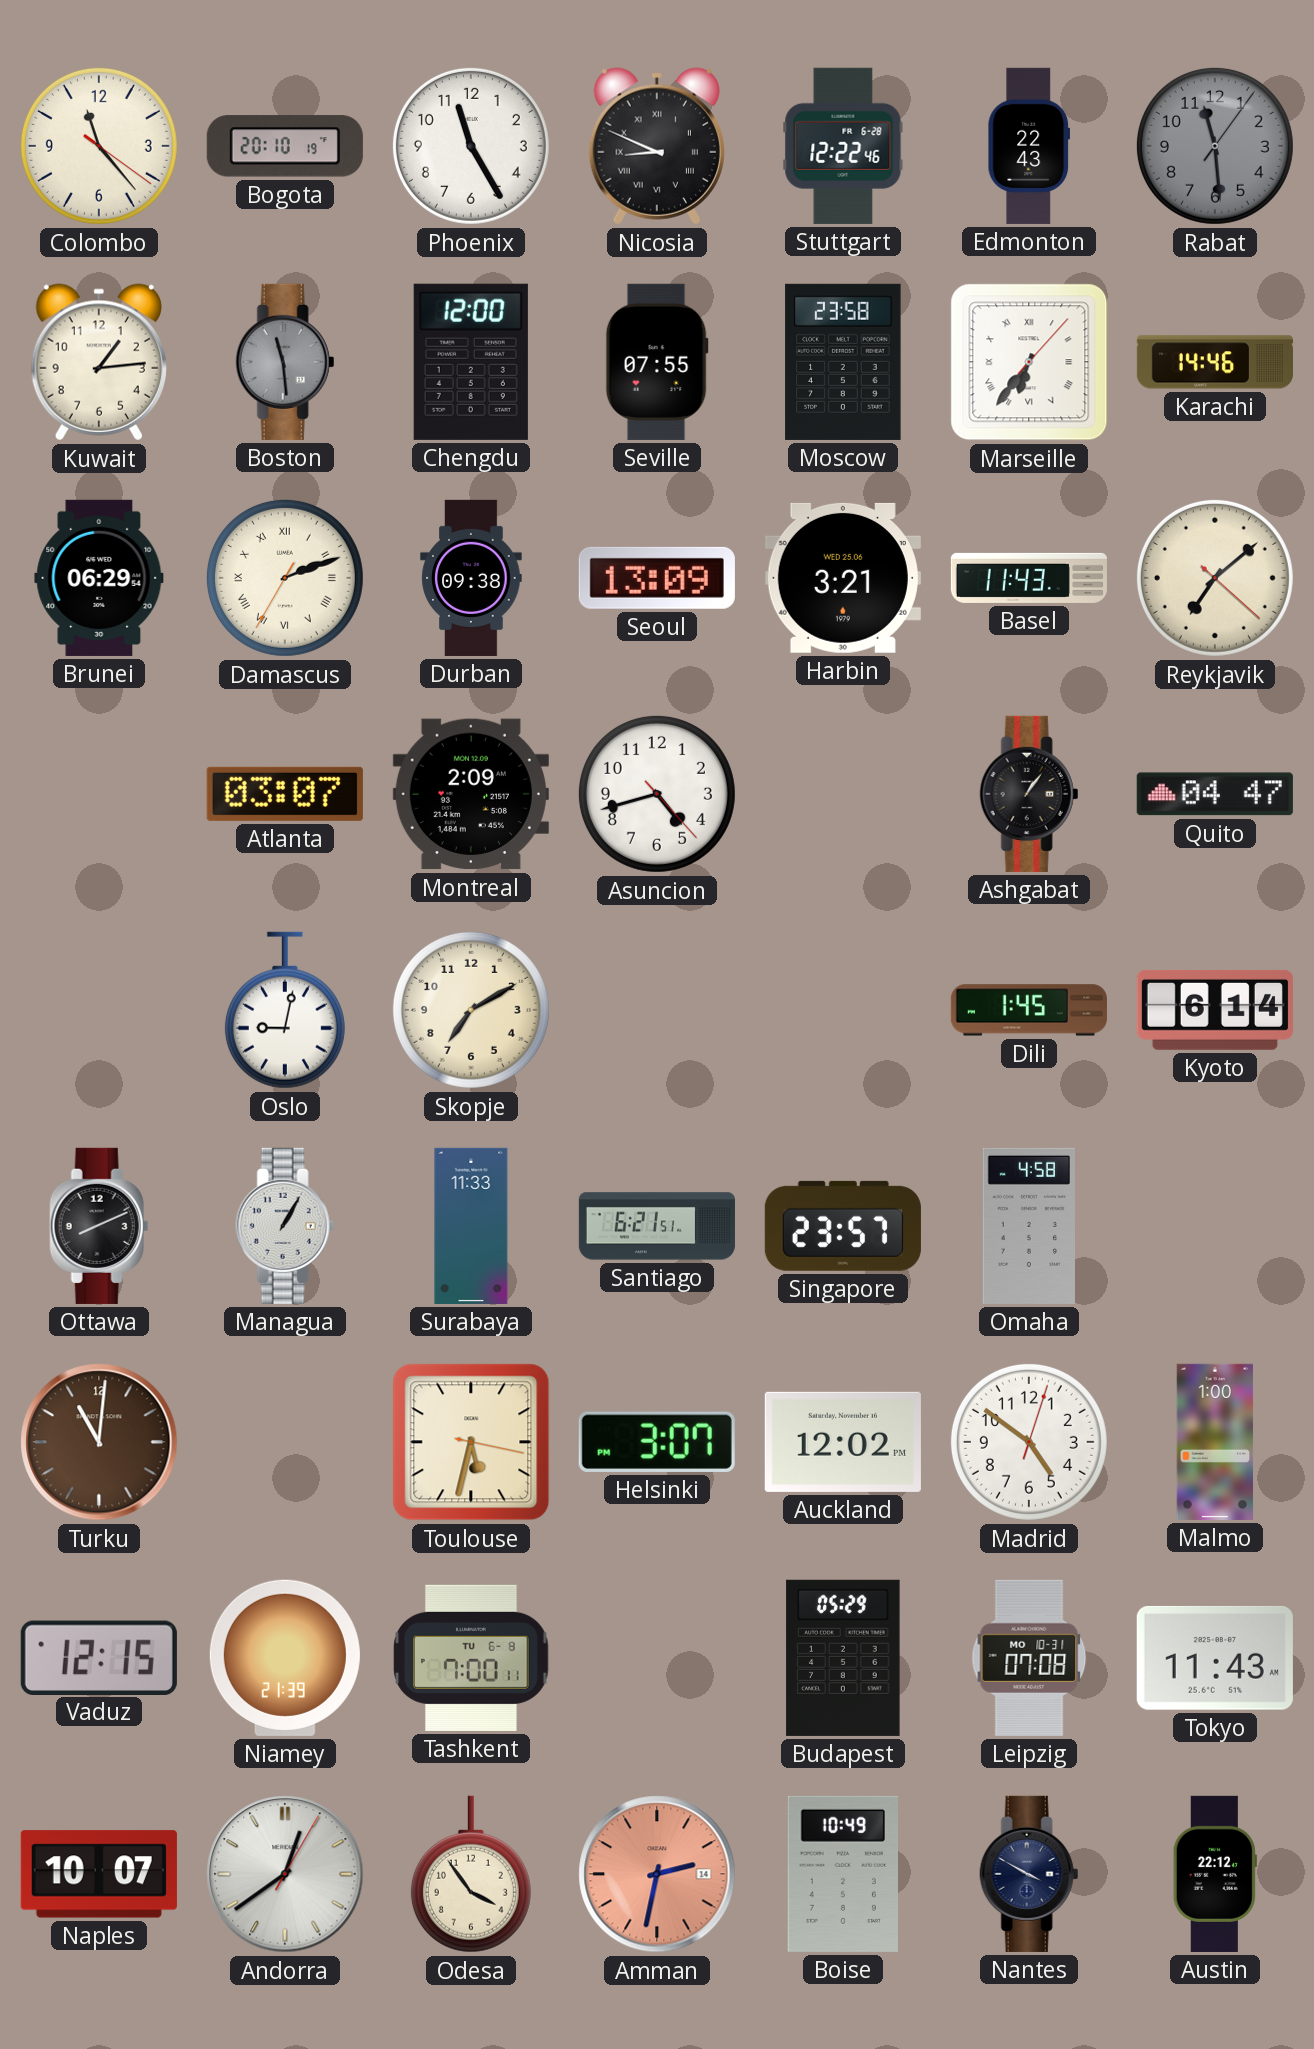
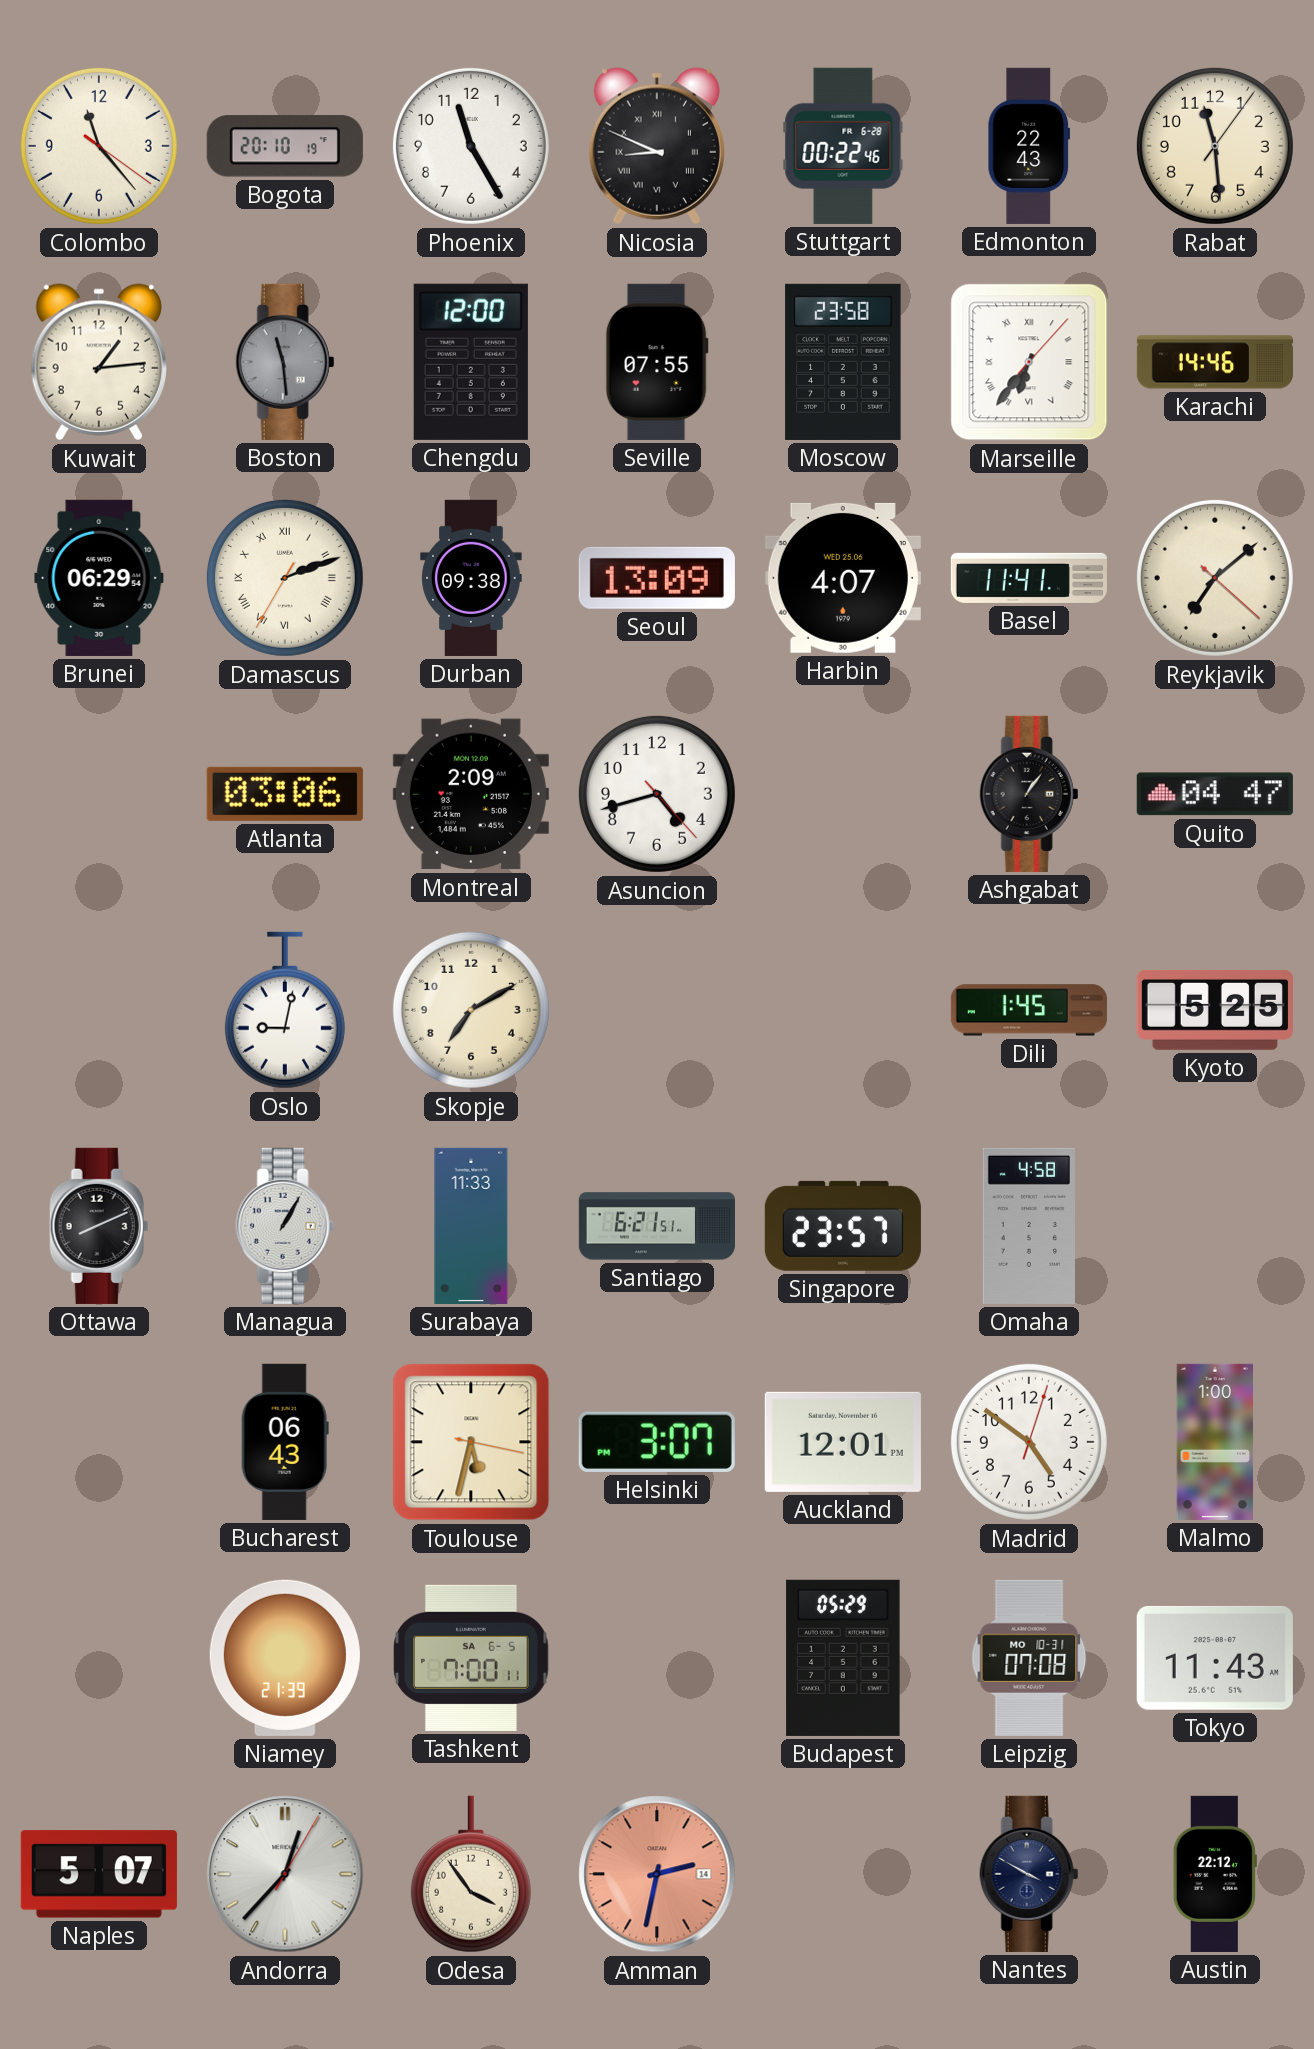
Stuttgart: 12:22 -> 00:22 (843, 146)
Rabat dial: grey -> cream (1215, 146)
Harbin: 3:21 -> 4:07 (843, 578)
Basel: 11:43 -> 11:41 (1029, 578)
Atlanta: 03:07 -> 03:06 (285, 794)
Kyoto: 6:14 -> 5:25 (1215, 1010)
Turku: 11:01 -> none (99, 1442)
Bucharest: none -> 06:43 (285, 1442)
Auckland: 12:02 -> 12:01 (843, 1442)
Vaduz: 12:15 -> none (99, 1657)
Tashkent date: TU 6-8 -> SA 6-5 (471, 1658)
Naples: 10:07 -> 5:07 (99, 1874)
Andorra: 12:39 -> 12:37 (285, 1874)
Boise: 10:49 -> none (843, 1874)
